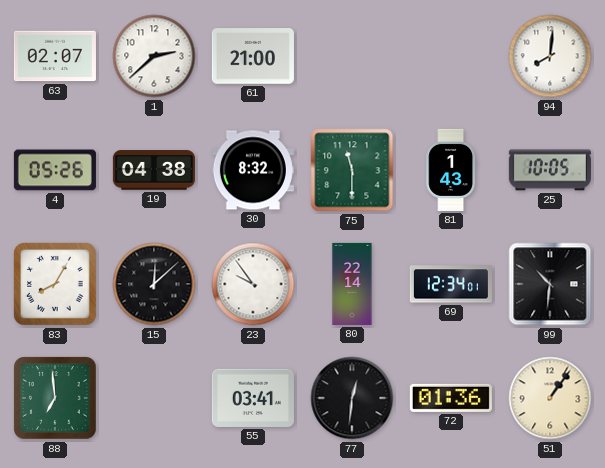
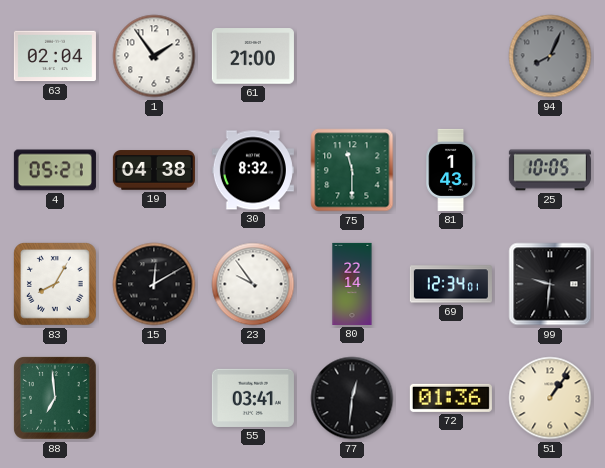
63: 02:07 -> 02:04 (55, 56)
1: 2:38 -> 1:54 (154, 56)
94: 8:01 -> 8:04 (550, 56)
94 dial: white -> grey (550, 56)
4: 05:26 -> 05:21 (55, 170)
15: 12:08 -> 12:10 (154, 284)
99: 10:31 -> 9:31 (550, 284)
